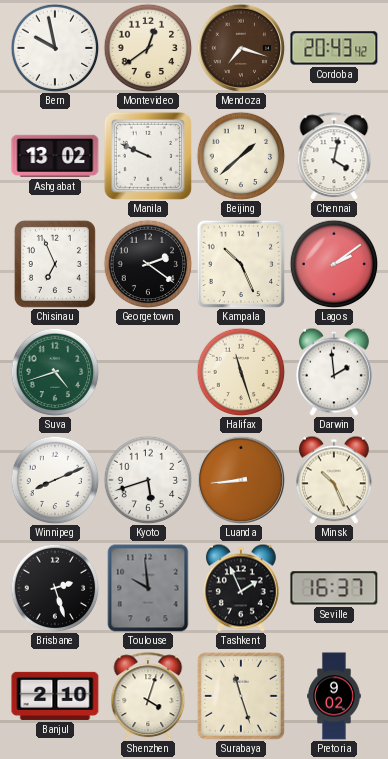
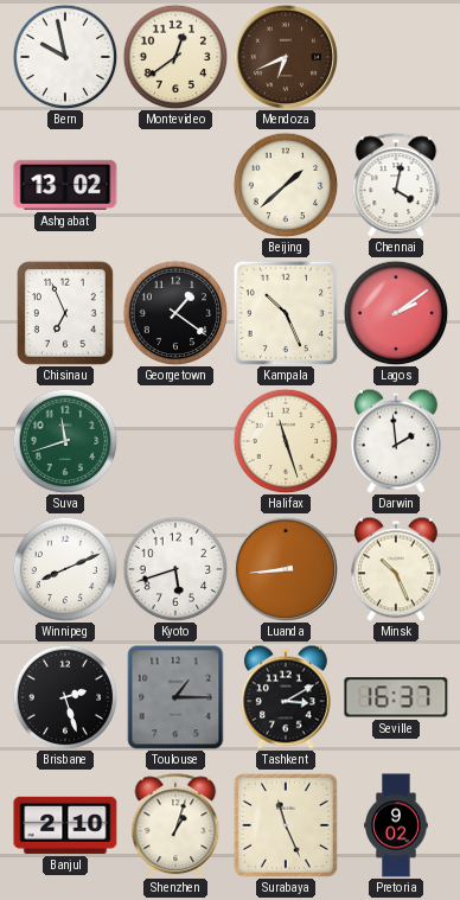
Mendoza: 7:18 -> 6:41 (286, 57)
Cordoba: 20:43 -> none (334, 48)
Manila: 9:49 -> none (148, 156)
Georgetown: 2:21 -> 1:21 (175, 313)
Suva: 4:42 -> 11:42 (65, 441)
Toulouse: 9:59 -> 1:15 (175, 697)
Tashkent: 1:56 -> 3:10 (286, 697)
Shenzhen: 4:03 -> 1:03 (175, 825)
Surabaya: 11:27 -> 11:26 (286, 825)
